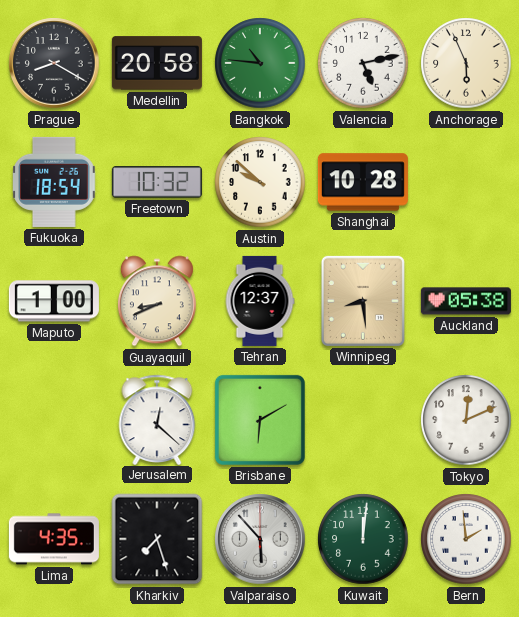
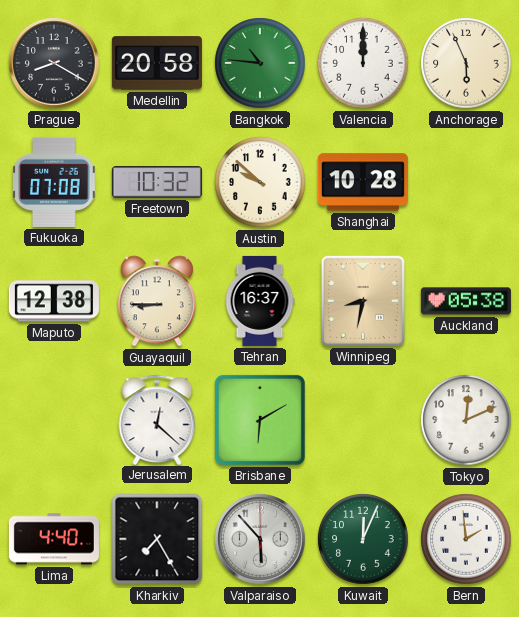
Valencia: 5:13 -> 12:00 (363, 63)
Fukuoka: 18:54 -> 07:08 (54, 182)
Maputo: 1:00 -> 12:38 (54, 301)
Guayaquil: 8:41 -> 8:45 (157, 301)
Tehran: 12:37 -> 16:37 (260, 301)
Winnipeg: 8:29 -> 8:32 (363, 301)
Lima: 4:35 -> 4:40 (54, 539)
Kharkiv: 7:27 -> 7:25 (157, 539)
Kuwait: 12:01 -> 12:04 (363, 539)
